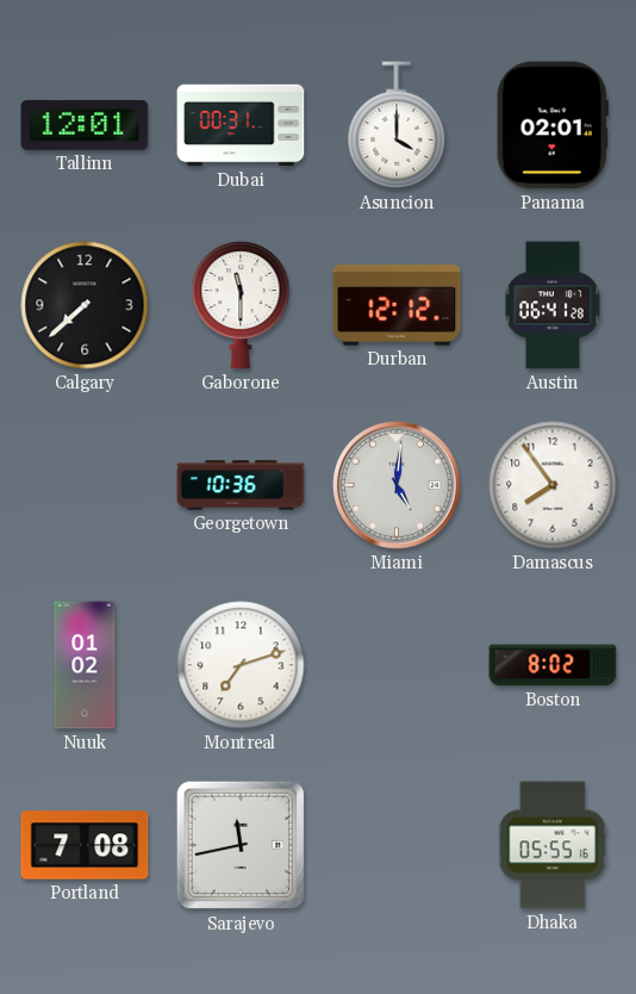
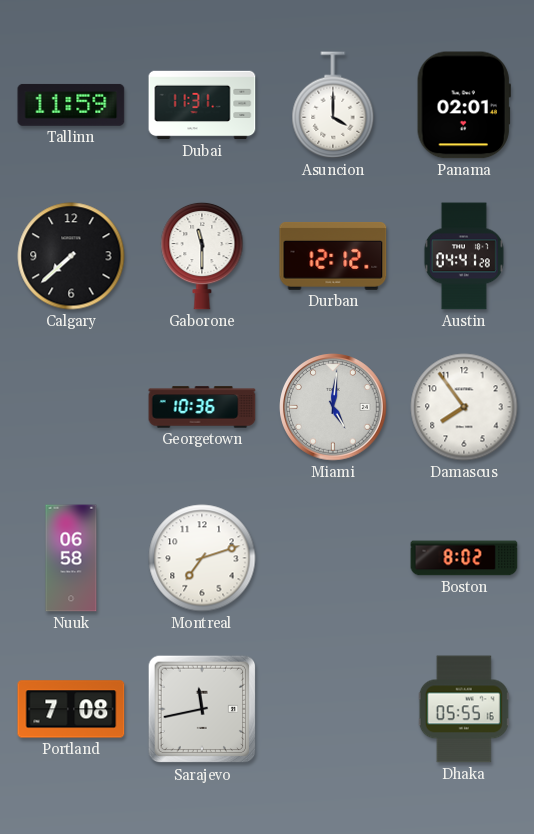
Tallinn: 12:01 -> 11:59 (71, 105)
Dubai: 00:31 -> 11:31 (202, 105)
Austin: 06:41 -> 04:41 (464, 256)
Nuuk: 01:02 -> 06:58 (71, 558)
